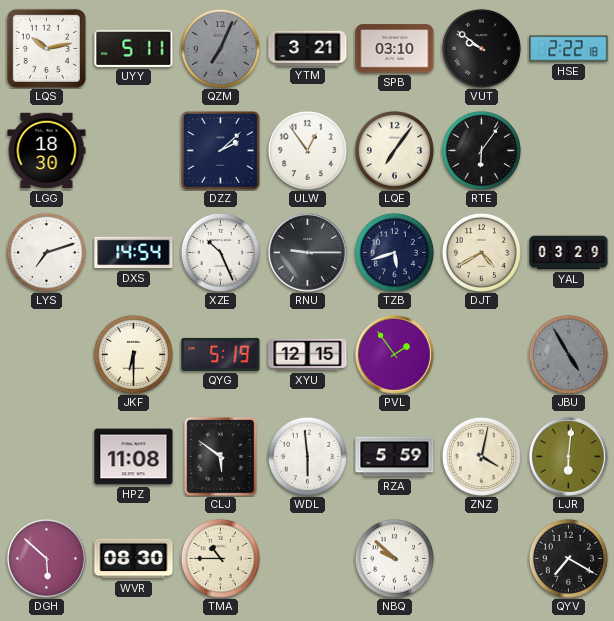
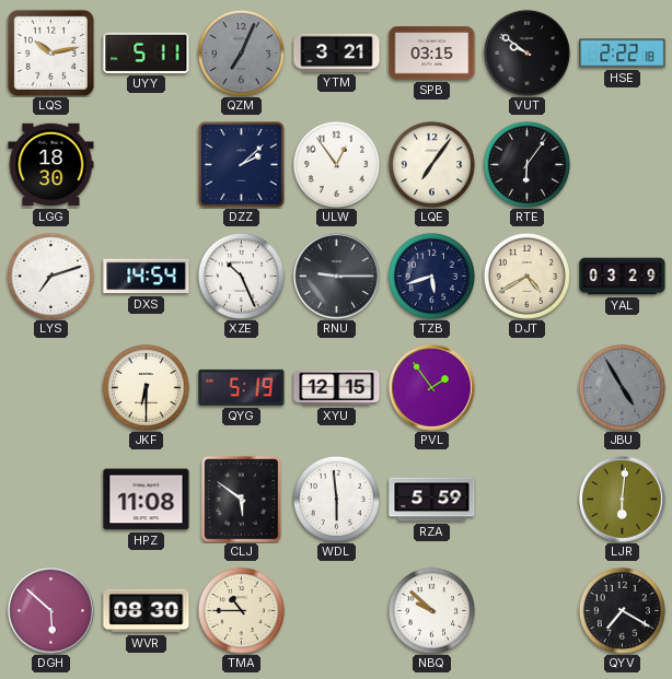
SPB: 03:10 -> 03:15 (432, 54)
ZNZ: 4:02 -> none (481, 456)
